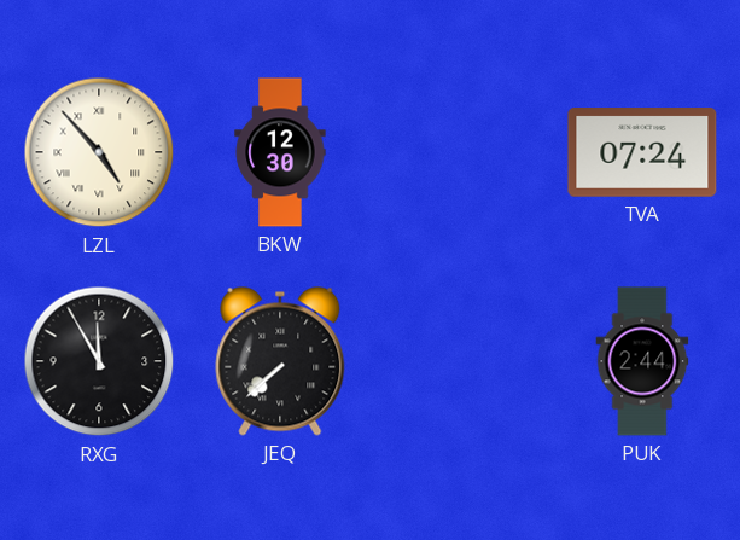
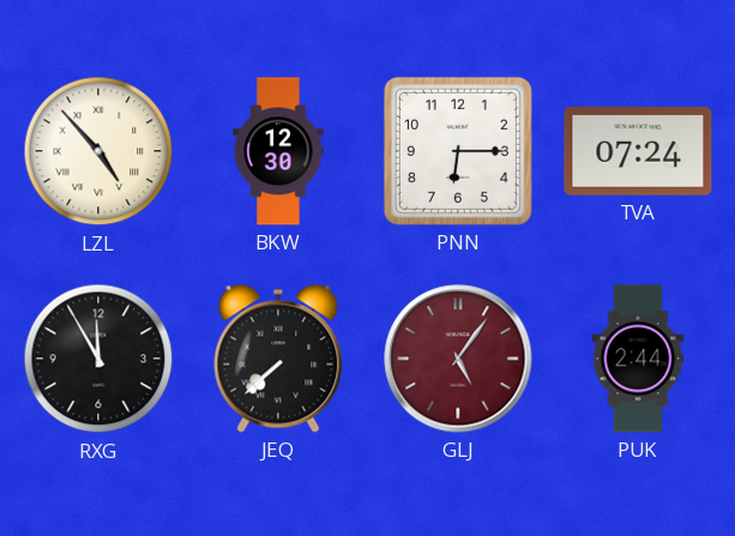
PNN: none -> 6:15 (458, 151)
GLJ: none -> 5:06 (458, 359)
